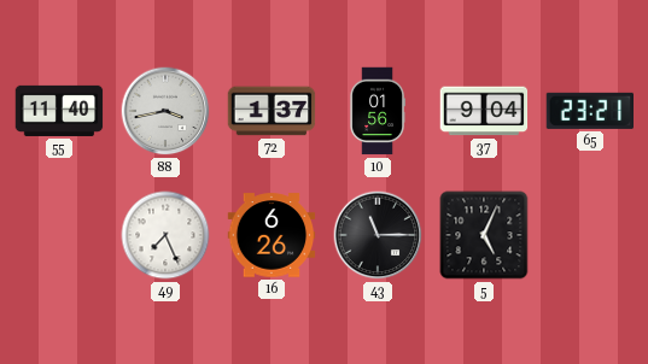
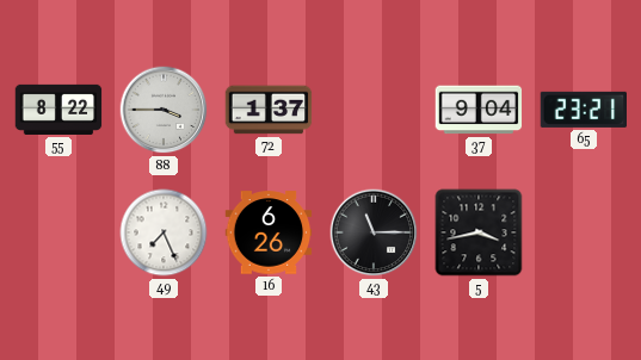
55: 11:40 -> 8:22 (58, 110)
88: 3:43 -> 3:45 (164, 110)
10: 01:56 -> none (376, 111)
5: 5:04 -> 3:43 (479, 232)
